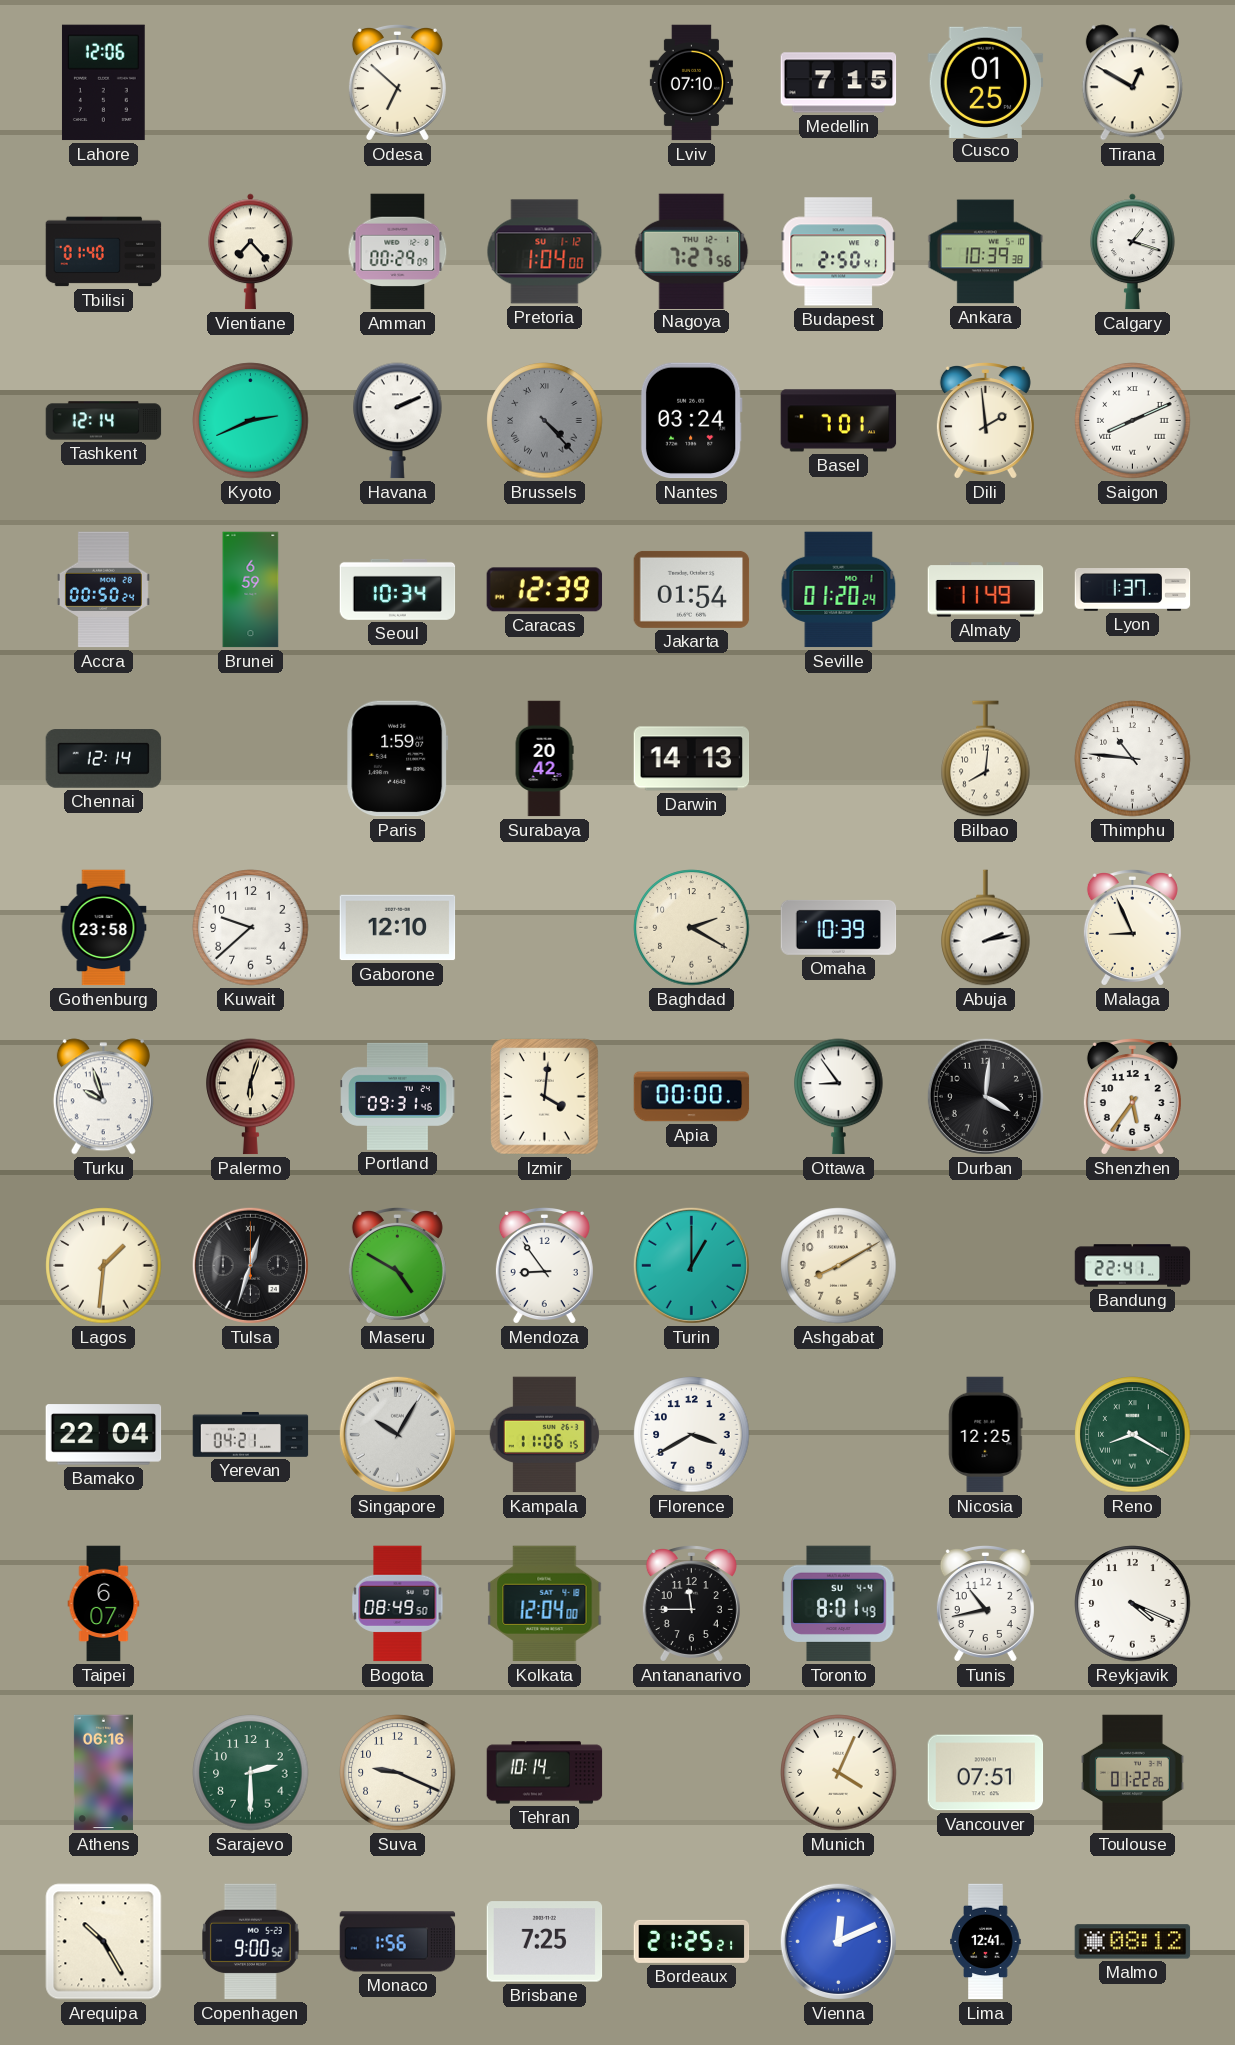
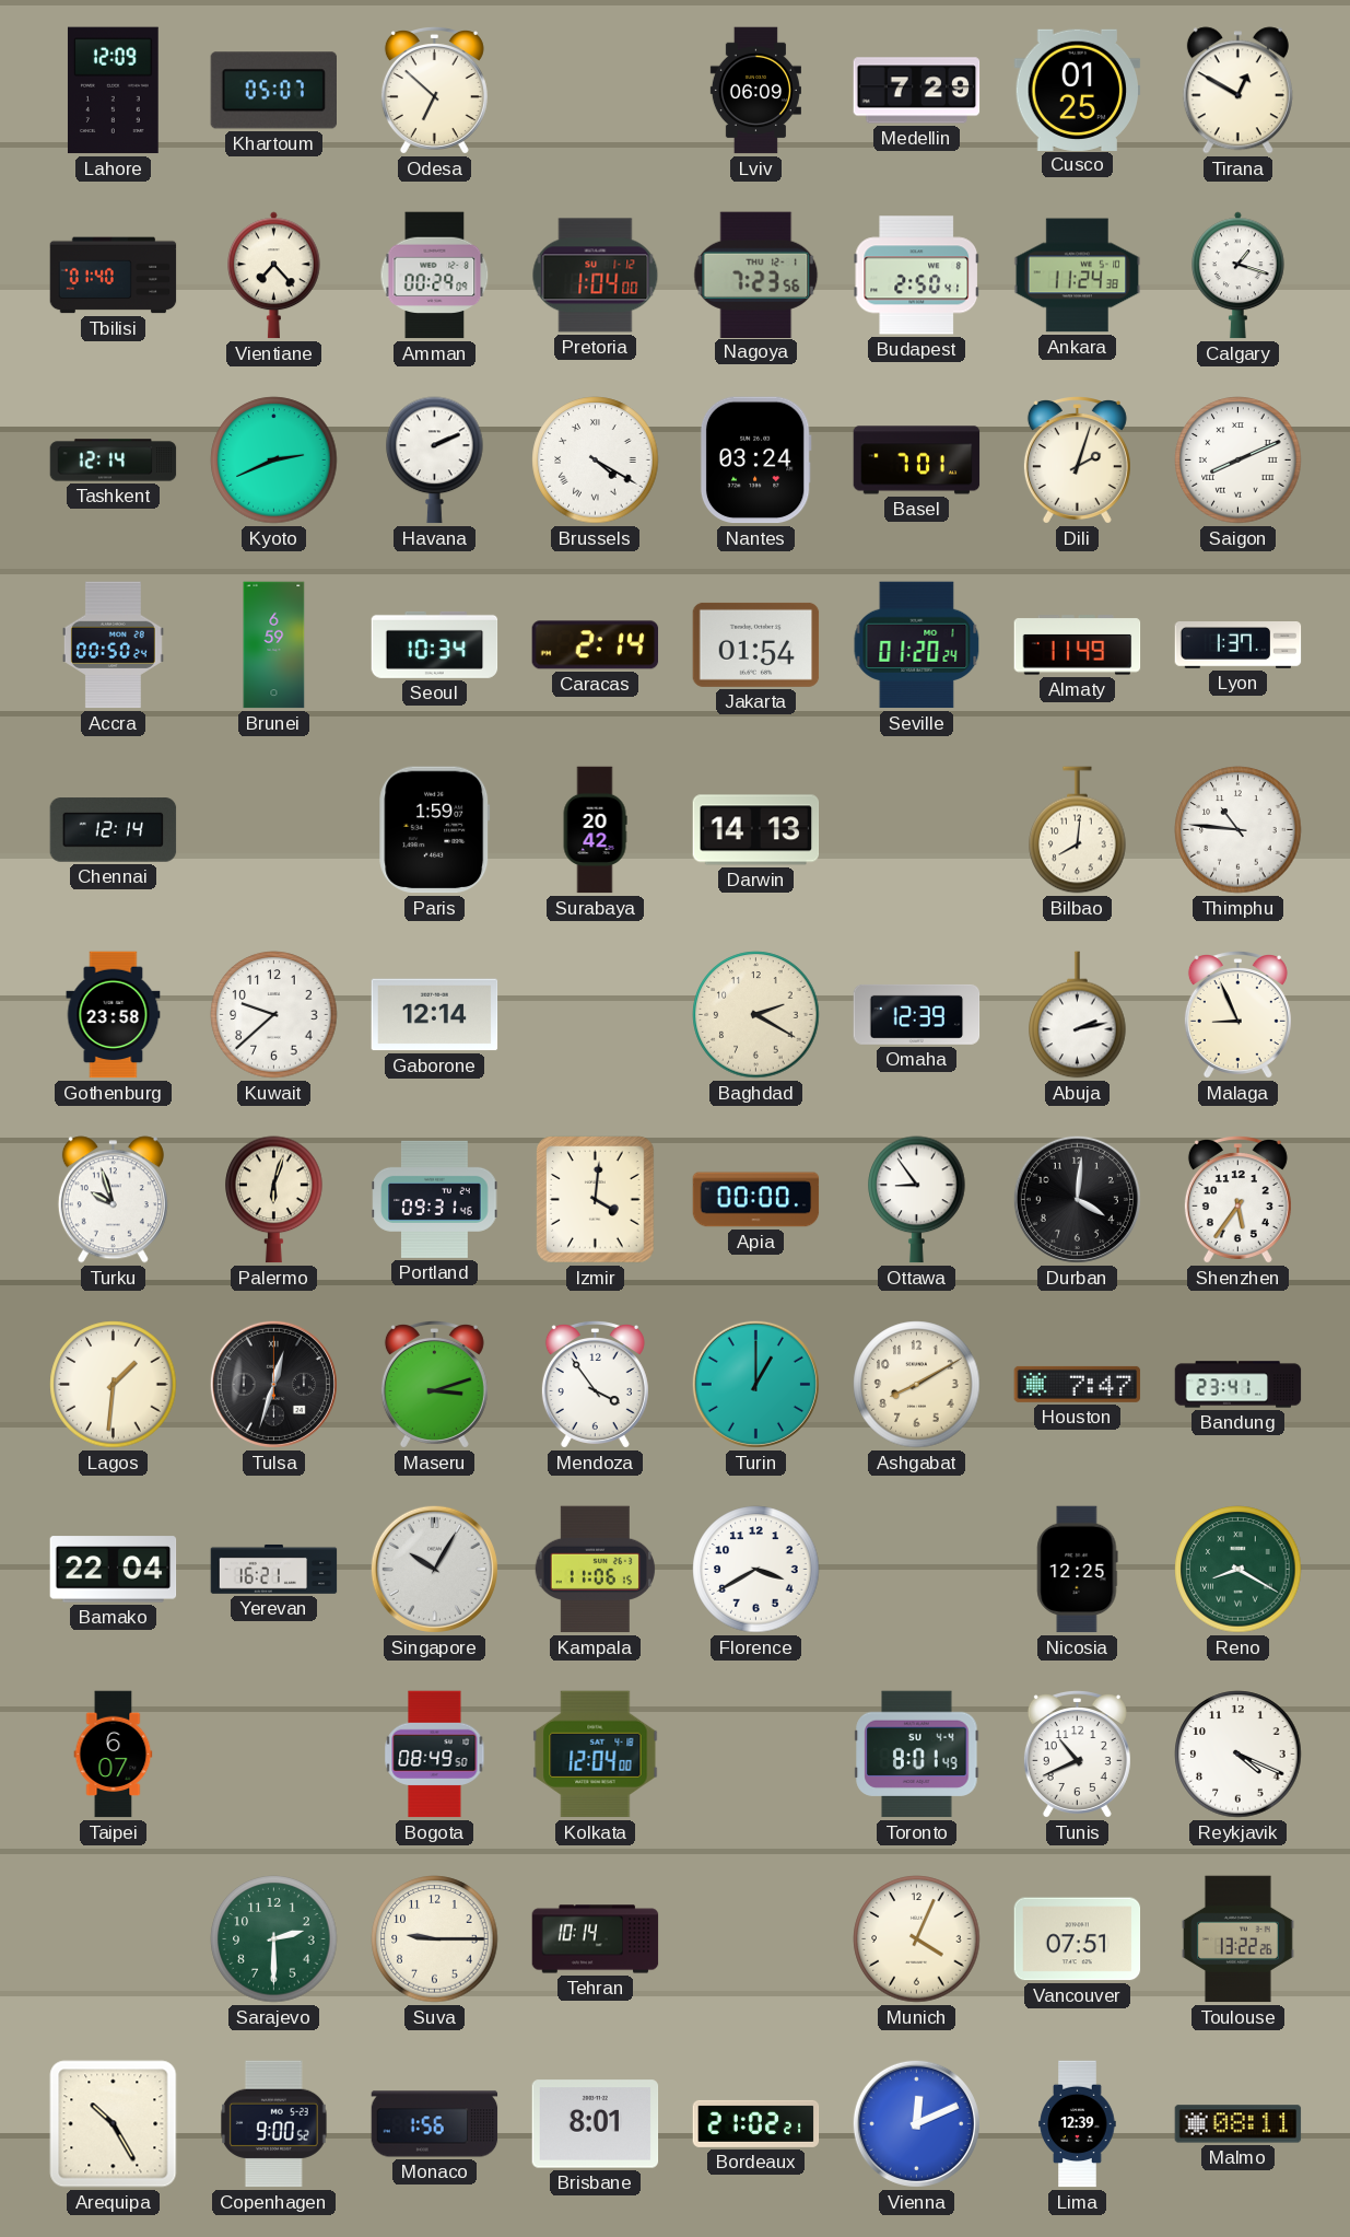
Lahore: 12:06 -> 12:09 (114, 91)
Khartoum: none -> 05:07 (273, 91)
Lviv: 07:10 -> 06:09 (755, 91)
Medellin: 7:15 -> 7:29 (917, 91)
Nagoya: 7:27 -> 7:23 (756, 275)
Ankara: 10:39 -> 11:24 (1078, 276)
Brussels: 4:23 -> 4:20 (596, 461)
Brussels dial: grey -> white (596, 461)
Dili: 1:59 -> 2:03 (1077, 461)
Caracas: 12:39 -> 2:14 (596, 645)
Gaborone: 12:10 -> 12:14 (435, 1015)
Omaha: 10:39 -> 12:39 (917, 1014)
Maseru: 4:50 -> 3:12 (434, 1385)
Mendoza: 8:54 -> 3:54 (595, 1385)
Houston: none -> 7:47 (1078, 1384)
Bandung: 22:41 -> 23:41 (1239, 1385)
Yerevan: 04:21 -> 16:21 (274, 1569)
Antananarivo: 11:45 -> none (691, 1604)
Tunis: 10:43 -> 10:41 (1077, 1755)
Athens: 06:16 -> none (103, 1773)
Suva: 9:19 -> 9:15 (435, 1939)
Toulouse: 01:22 -> 13:22 (1239, 1939)
Brisbane: 7:25 -> 8:01 (596, 2124)
Bordeaux: 21:25 -> 21:02 (756, 2123)
Lima: 12:41 -> 12:39 (1078, 2124)
Malmo: 08:12 -> 08:11 (1239, 2124)
